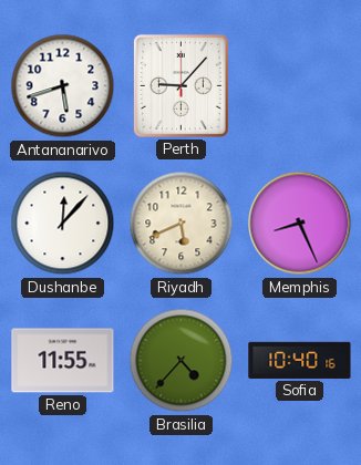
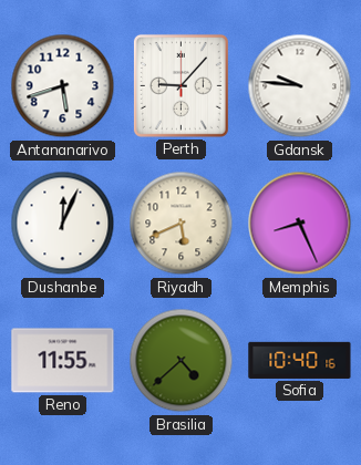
Gdansk: none -> 9:46 (300, 86)
Dushanbe: 12:07 -> 12:04 (63, 224)
Brasilia: 4:37 -> 4:38 (182, 361)
